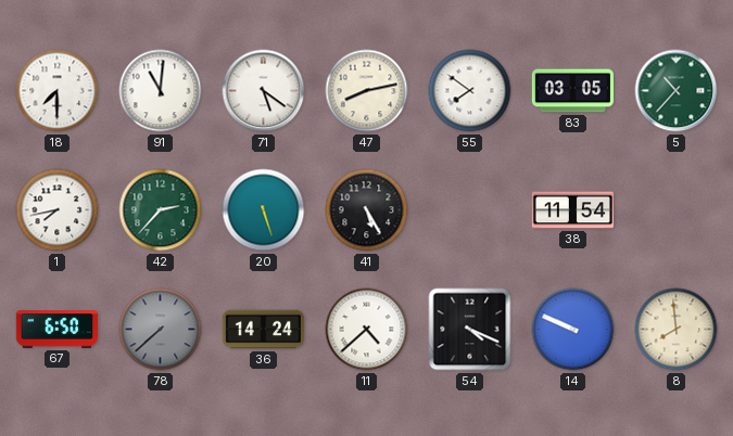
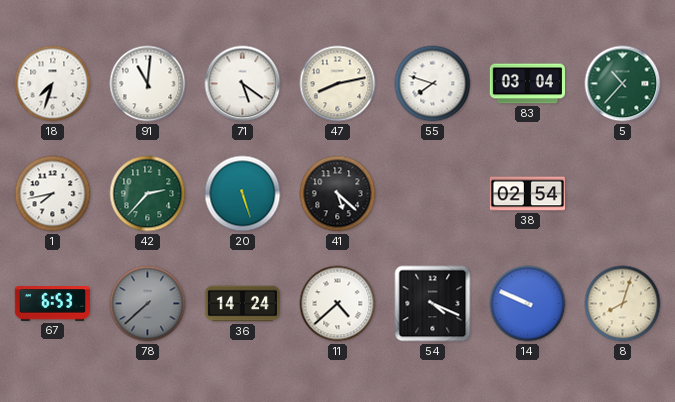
18: 7:30 -> 7:33 (53, 84)
55: 7:51 -> 7:48 (433, 84)
83: 03:05 -> 03:04 (527, 84)
41: 5:25 -> 5:22 (338, 194)
38: 11:54 -> 02:54 (528, 194)
67: 6:50 -> 6:53 (52, 304)
8: 7:59 -> 8:03 (623, 304)
